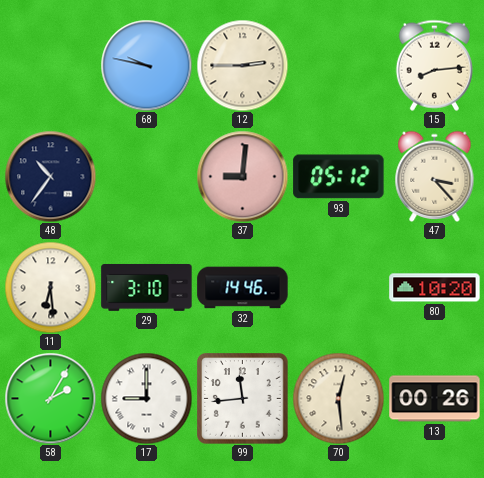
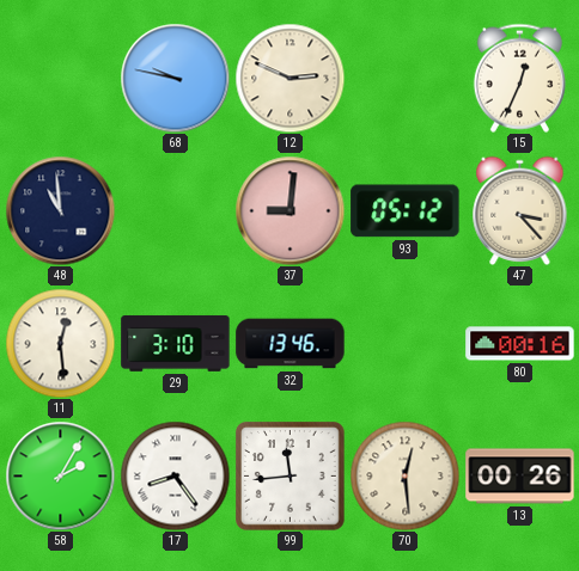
12: 2:45 -> 2:49 (289, 78)
15: 8:14 -> 12:34 (519, 78)
48: 10:36 -> 10:59 (60, 210)
11: 6:29 -> 12:29 (60, 343)
32: 14:46 -> 13:46 (291, 344)
80: 10:20 -> 00:16 (520, 344)
17: 9:00 -> 8:24 (175, 475)
